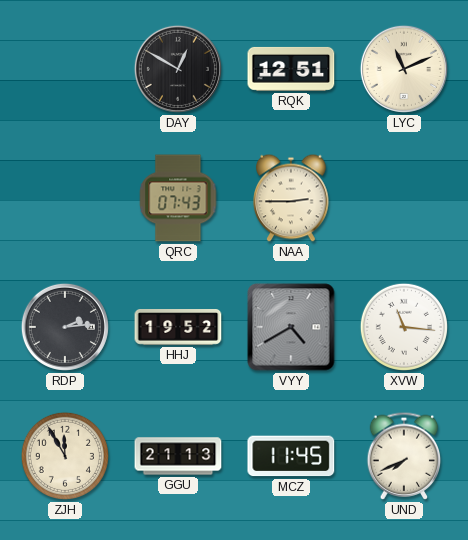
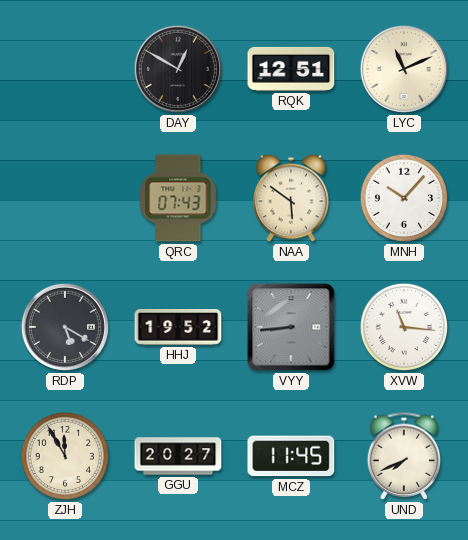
NAA: 2:45 -> 5:51 (291, 198)
MNH: none -> 10:07 (404, 198)
RDP: 2:14 -> 5:20 (65, 327)
VYY: 4:40 -> 8:44 (291, 327)
GGU: 21:13 -> 20:27 (178, 456)
